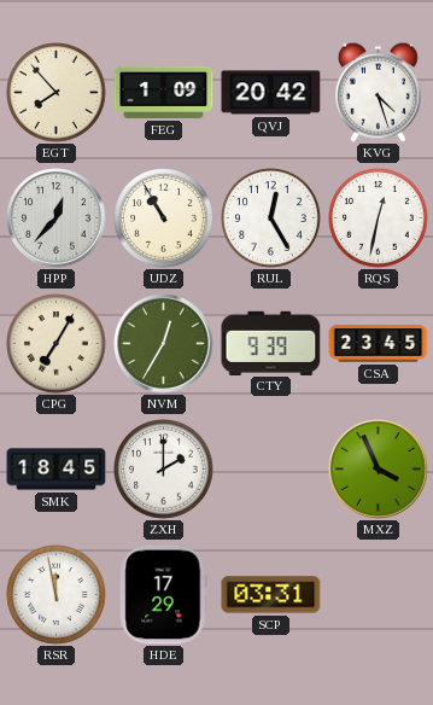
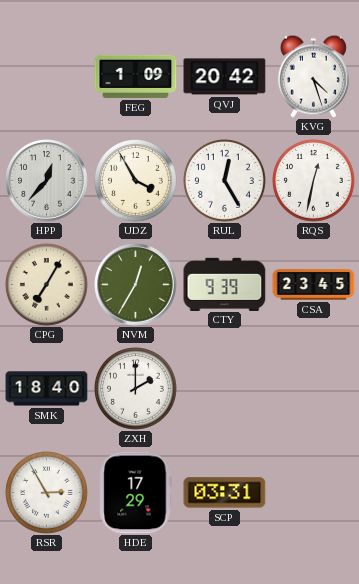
EGT: 7:53 -> none (57, 93)
UDZ: 10:55 -> 3:55 (136, 181)
SMK: 18:45 -> 18:40 (47, 389)
MXZ: 3:56 -> none (379, 470)
RSR: 11:58 -> 2:55 (47, 493)
